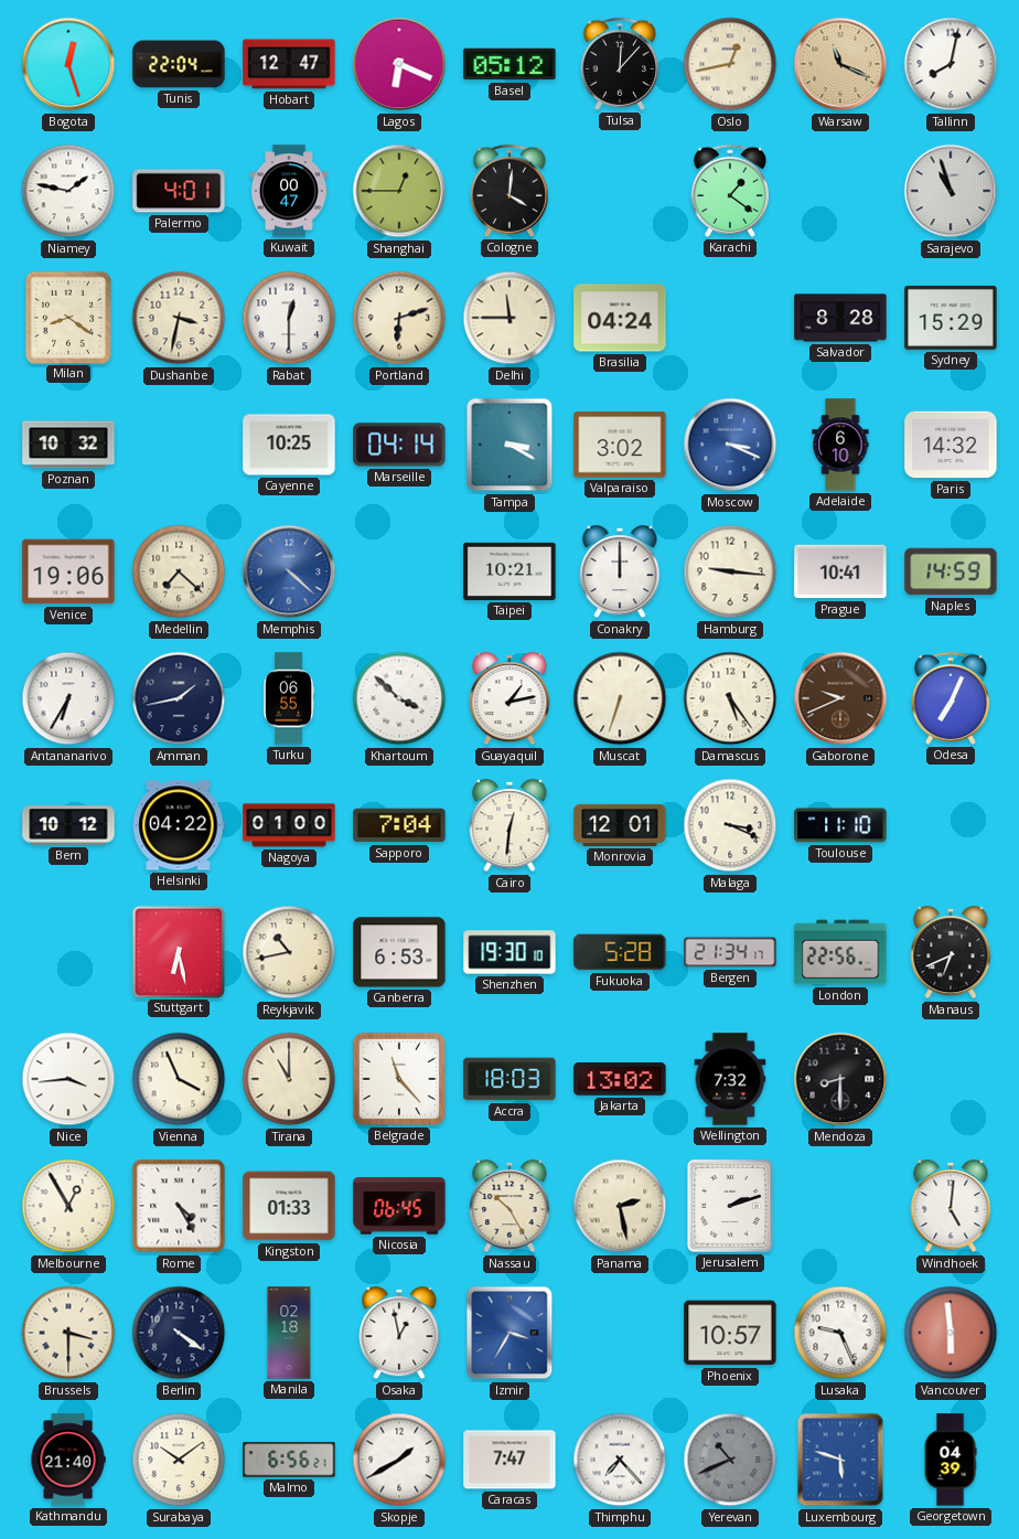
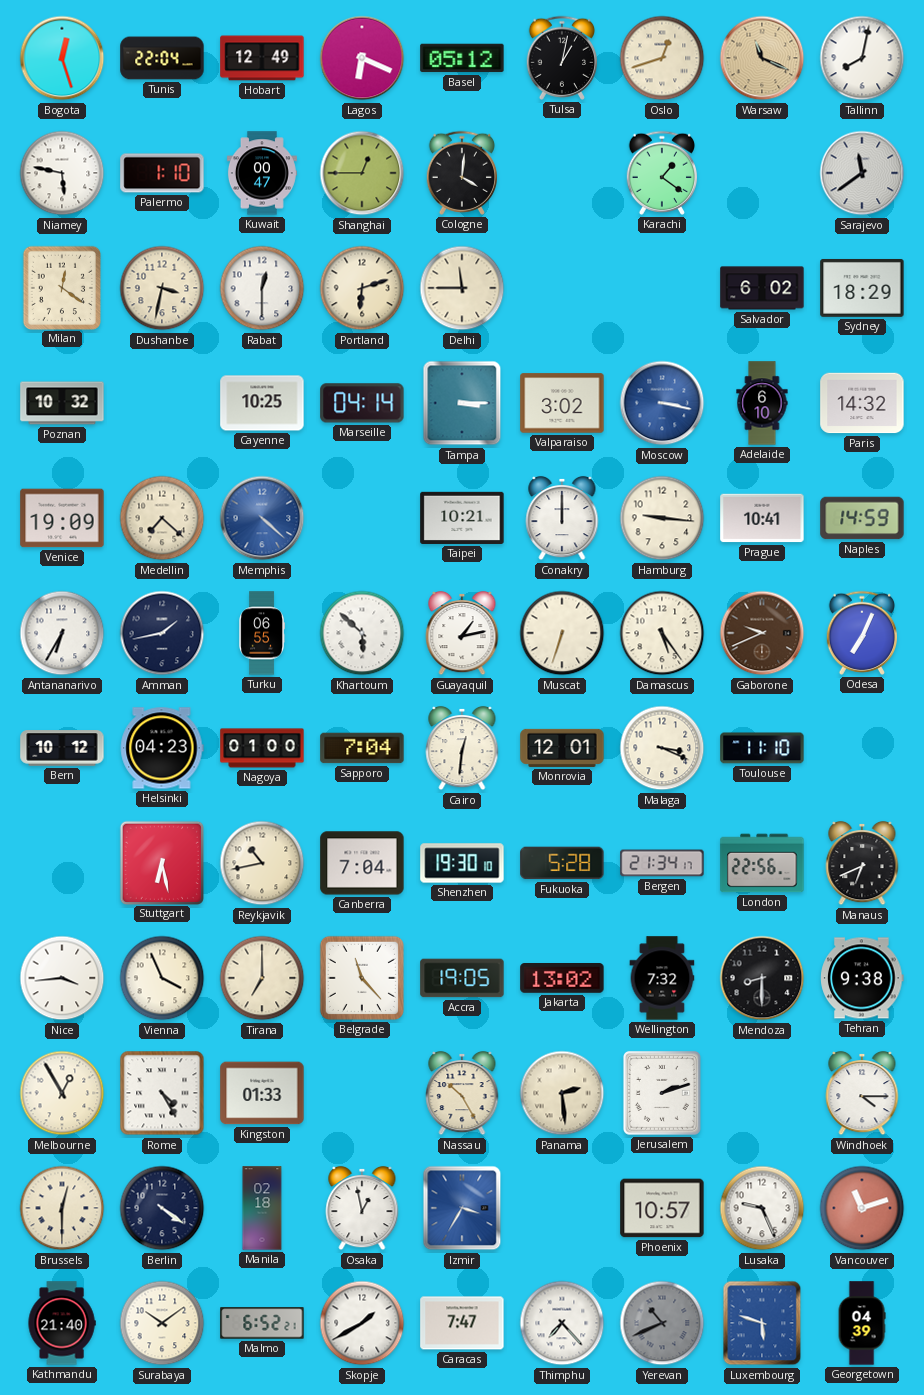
Hobart: 12:47 -> 12:49 (262, 58)
Tulsa: 12:07 -> 1:02 (561, 58)
Oslo: 12:43 -> 12:42 (662, 58)
Niamey: 1:47 -> 5:47 (62, 173)
Palermo: 4:01 -> 1:10 (162, 173)
Sarajevo: 10:57 -> 11:39 (862, 173)
Milan: 8:21 -> 12:21 (61, 287)
Brasilia: 04:24 -> none (620, 318)
Salvador: 8:28 -> 6:02 (762, 288)
Sydney: 15:29 -> 18:29 (862, 288)
Tampa: 3:20 -> 3:15 (462, 403)
Moscow: 3:19 -> 3:17 (662, 403)
Venice: 19:06 -> 19:09 (62, 518)
Khartoum: 3:52 -> 5:52 (362, 633)
Helsinki: 04:22 -> 04:23 (162, 748)
Canberra: 6:53 -> 7:04 (362, 863)
Tirana: 11:00 -> 7:00 (262, 978)
Accra: 18:03 -> 19:05 (462, 978)
Tehran: none -> 9:38 (862, 978)
Nicosia: 06:45 -> none (399, 1206)
Panama: 2:28 -> 2:29 (562, 1093)
Windhoek: 5:01 -> 4:15 (862, 1093)
Brussels: 3:30 -> 12:30 (62, 1208)
Vancouver: 5:59 -> 11:12 (862, 1208)
Malmo: 6:56 -> 6:52 (262, 1323)
